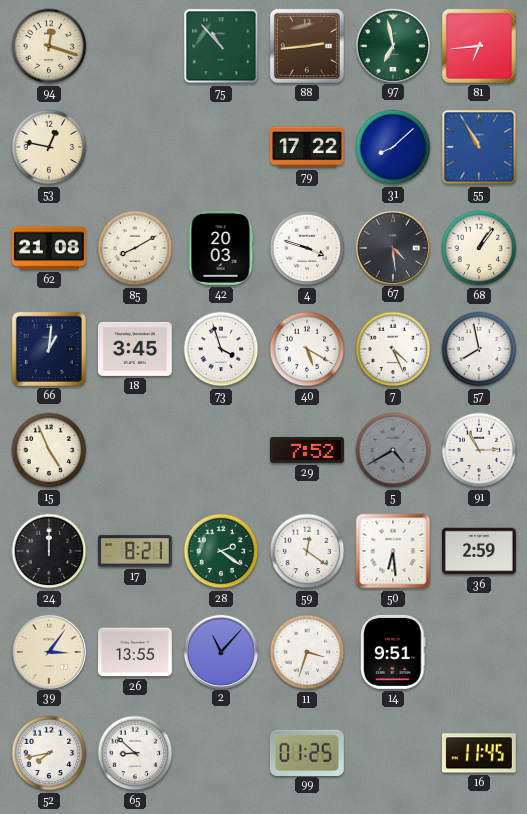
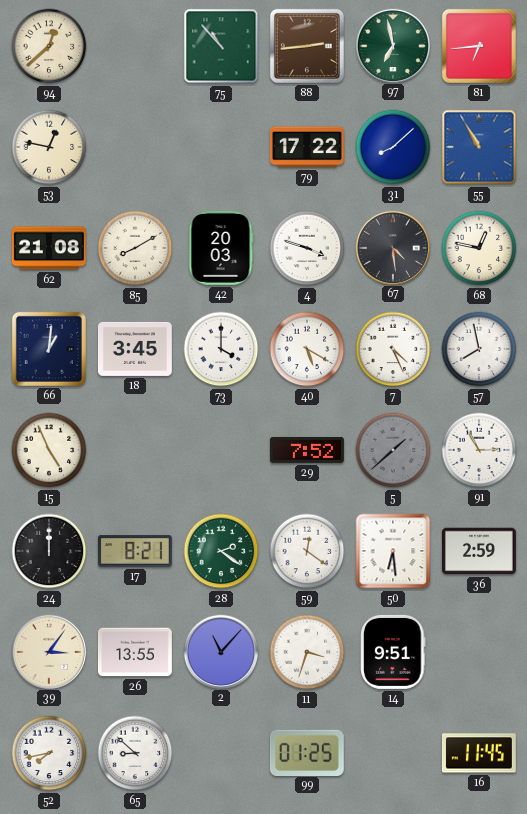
94: 12:18 -> 12:38 (49, 46)
68: 1:06 -> 12:47 (479, 248)
73: 3:57 -> 4:00 (221, 349)
5: 4:40 -> 1:38 (393, 450)
